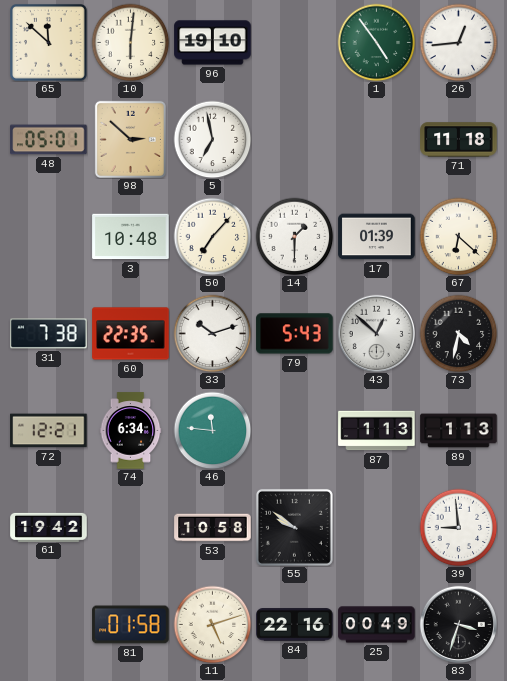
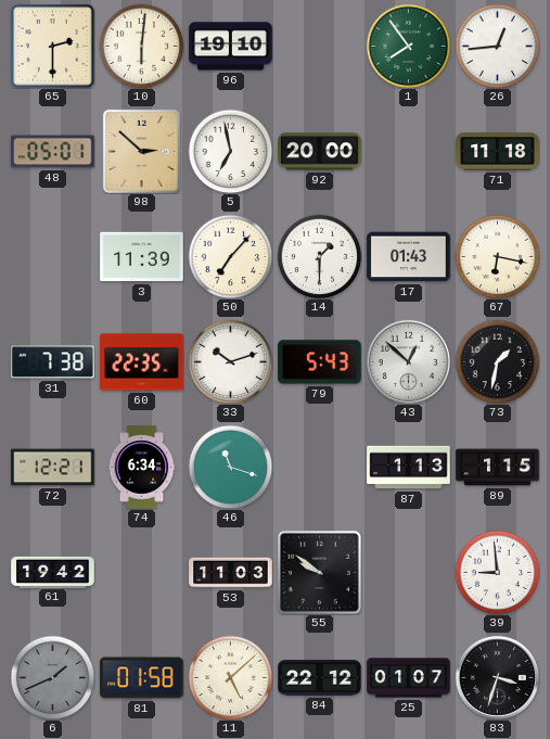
65: 11:52 -> 2:30 (53, 47)
1: 4:54 -> 7:54 (408, 46)
92: none -> 20:00 (320, 152)
3: 10:48 -> 11:39 (142, 257)
17: 01:39 -> 01:43 (409, 257)
67: 6:22 -> 6:17 (497, 256)
73: 4:32 -> 1:32 (497, 361)
46: 11:46 -> 11:18 (230, 467)
89: 1:13 -> 1:15 (498, 468)
53: 10:58 -> 11:03 (231, 573)
6: none -> 1:41 (52, 677)
11: 5:12 -> 5:08 (230, 677)
84: 22:16 -> 22:12 (320, 678)
25: 00:49 -> 01:07 (409, 678)
